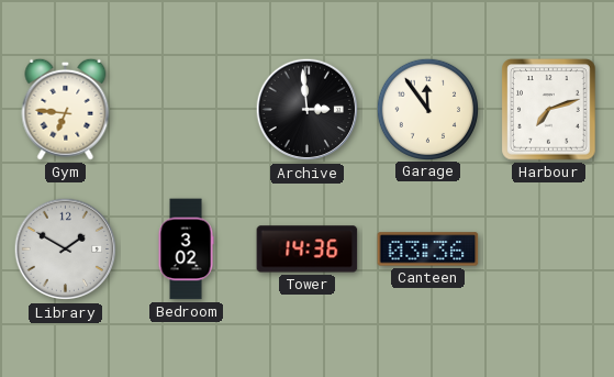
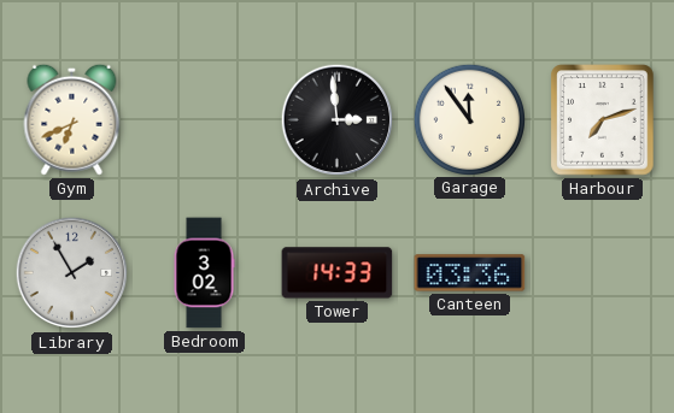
Gym: 6:46 -> 6:41 (72, 119)
Library: 1:50 -> 1:55 (72, 273)
Tower: 14:36 -> 14:33 (338, 273)
